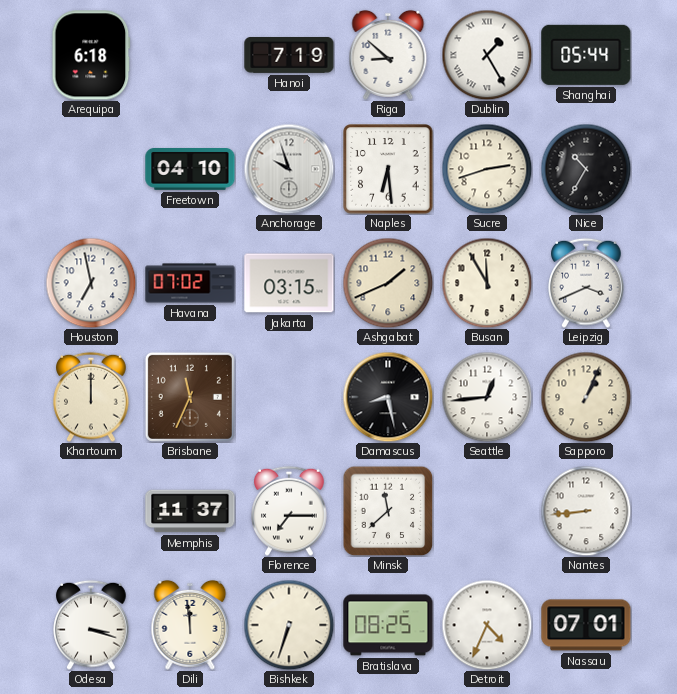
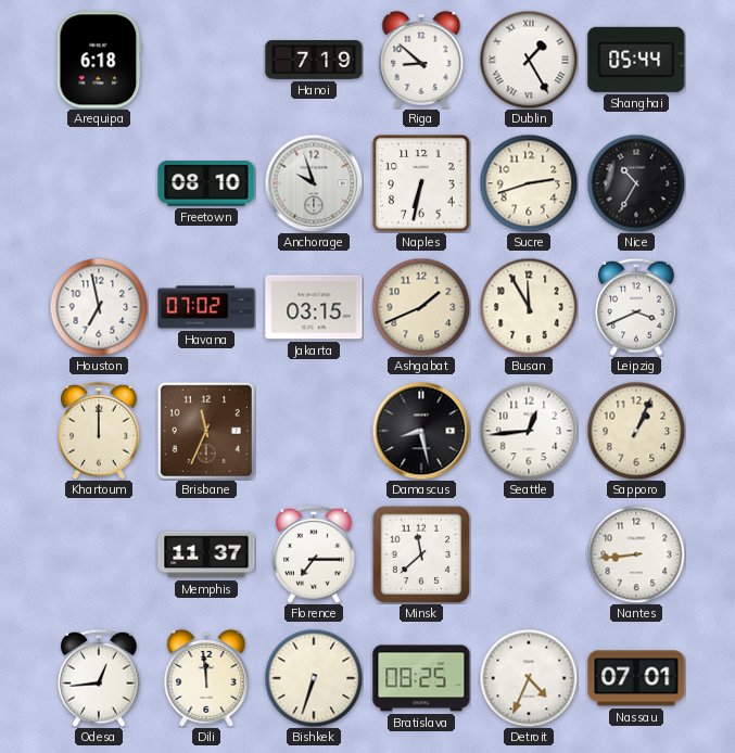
Freetown: 04:10 -> 08:10 (206, 184)
Naples: 6:29 -> 6:32 (421, 183)
Odesa: 3:18 -> 12:44 (99, 678)
